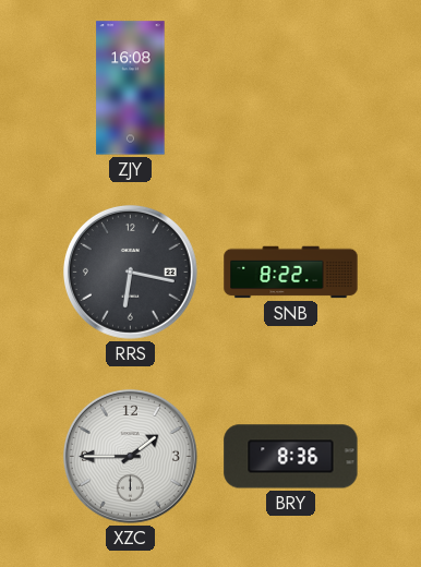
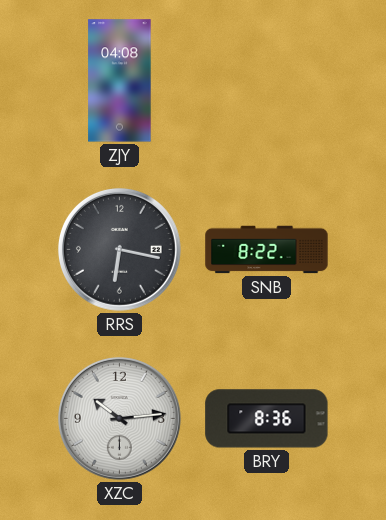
ZJY: 16:08 -> 04:08 (120, 81)
XZC: 1:45 -> 10:14 (119, 418)
